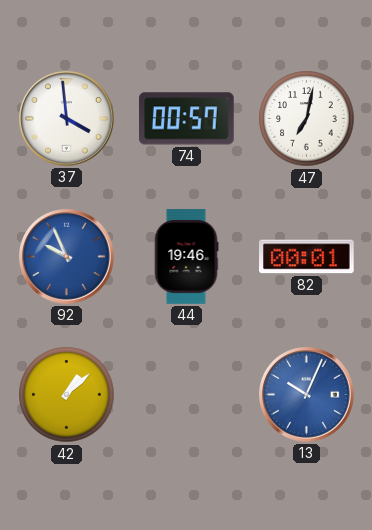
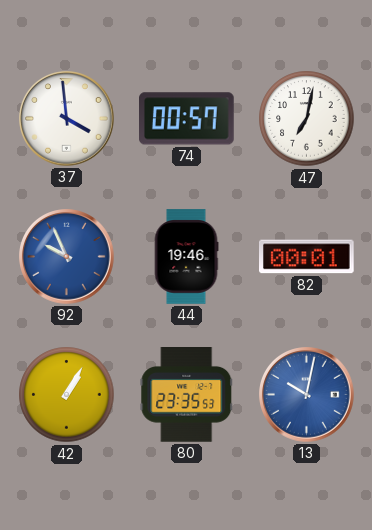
42: 1:08 -> 1:05 (67, 395)
80: none -> 23:35 (187, 395)
13: 10:04 -> 10:02 (307, 395)
